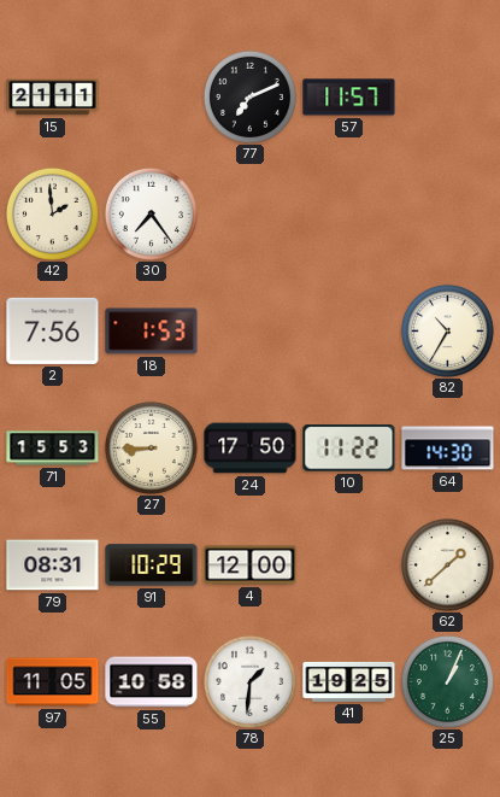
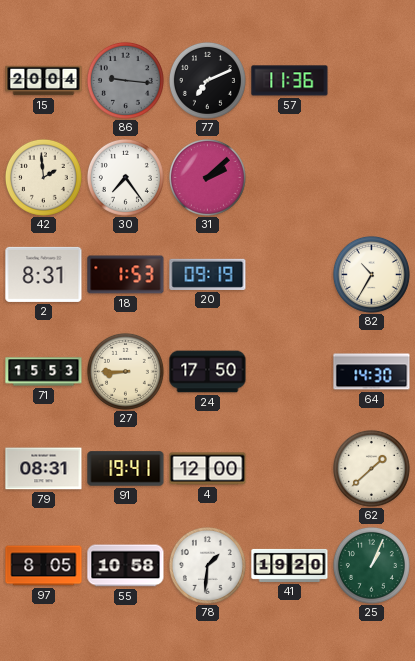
15: 21:11 -> 20:04 (44, 81)
86: none -> 9:16 (125, 80)
57: 11:57 -> 11:36 (290, 81)
31: none -> 2:08 (207, 177)
2: 7:56 -> 8:31 (44, 274)
20: none -> 09:19 (208, 274)
10: 11:22 -> none (349, 449)
91: 10:29 -> 19:41 (126, 469)
97: 11:05 -> 8:05 (44, 566)
41: 19:25 -> 19:20 (290, 565)
